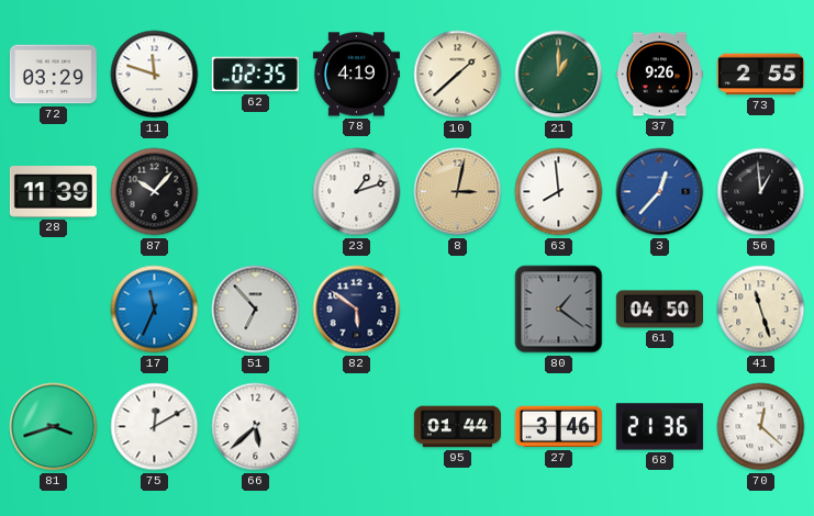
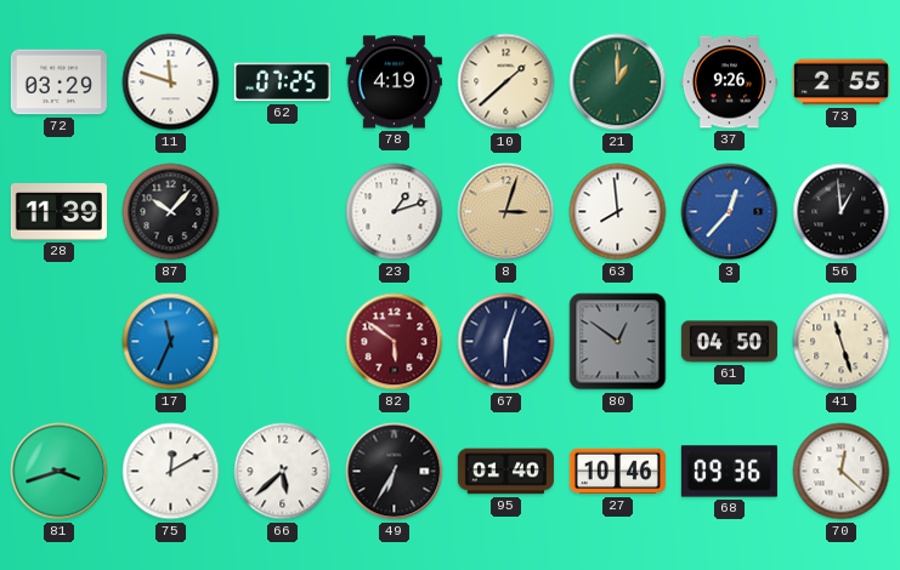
62: 02:35 -> 07:25 (282, 82)
8: 3:02 -> 3:03 (506, 212)
51: 6:53 -> none (256, 310)
82 dial: navy -> burgundy (395, 342)
67: none -> 6:03 (506, 342)
80: 1:21 -> 12:51 (618, 342)
49: none -> 6:35 (395, 472)
95: 01:44 -> 01:40 (505, 472)
27: 3:46 -> 10:46 (617, 472)
68: 21:36 -> 09:36 (729, 472)
